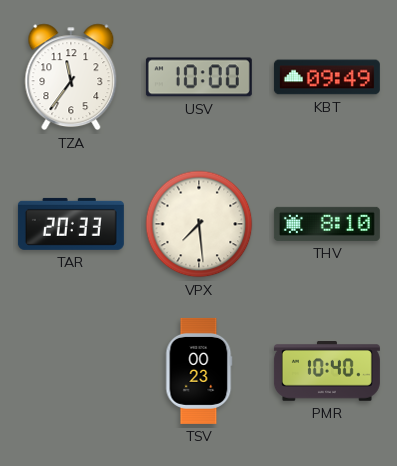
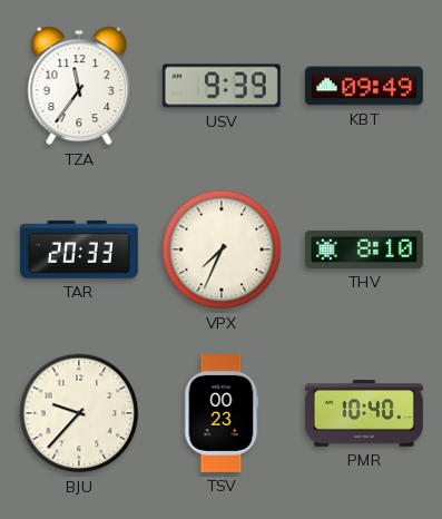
USV: 10:00 -> 9:39 (222, 86)
VPX: 7:29 -> 7:34 (222, 249)
BJU: none -> 9:37 (79, 413)
